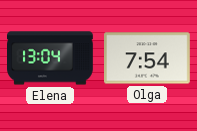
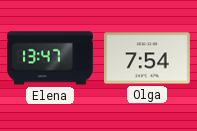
Elena: 13:04 -> 13:47 (51, 58)
